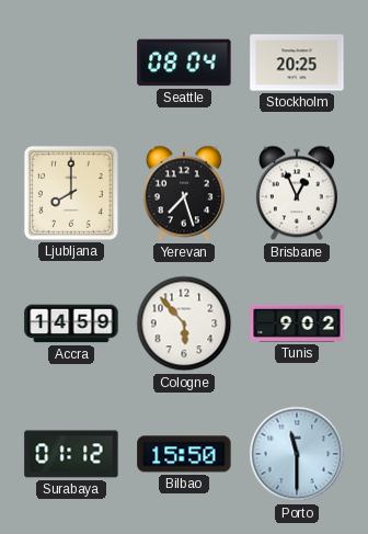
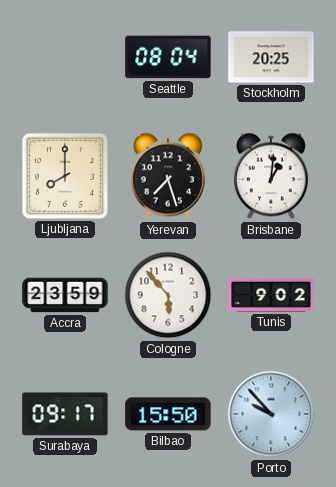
Brisbane: 12:56 -> 1:01 (271, 176)
Accra: 14:59 -> 23:59 (65, 295)
Surabaya: 01:12 -> 09:17 (65, 414)
Porto: 11:30 -> 9:53 (271, 414)
